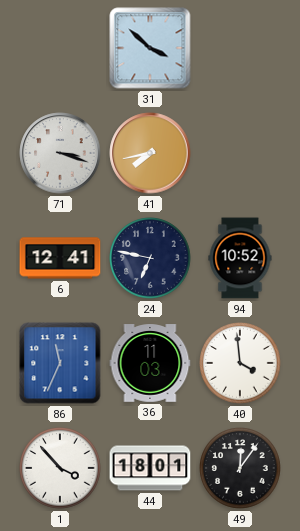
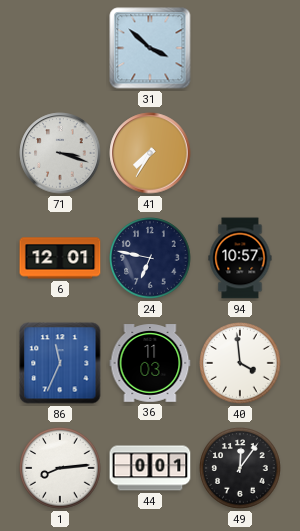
41: 7:43 -> 7:35 (150, 153)
6: 12:41 -> 12:01 (60, 258)
94: 10:52 -> 10:57 (240, 258)
1: 3:53 -> 8:14 (60, 468)
44: 18:01 -> 0:01 (150, 468)
